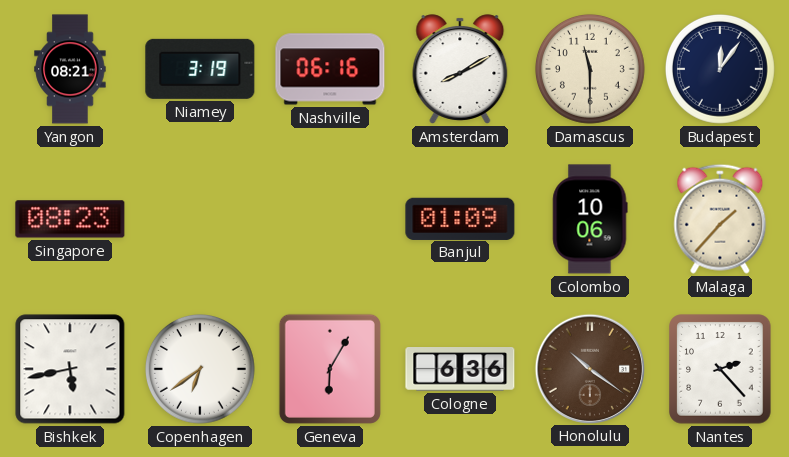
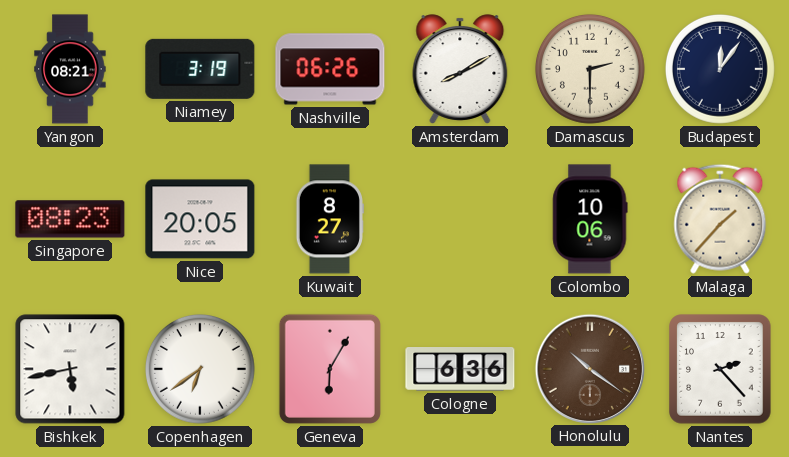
Nashville: 06:16 -> 06:26 (330, 69)
Damascus: 11:30 -> 2:30 (590, 69)
Nice: none -> 20:05 (200, 219)
Kuwait: none -> 8:27 (330, 219)
Banjul: 01:09 -> none (460, 218)
